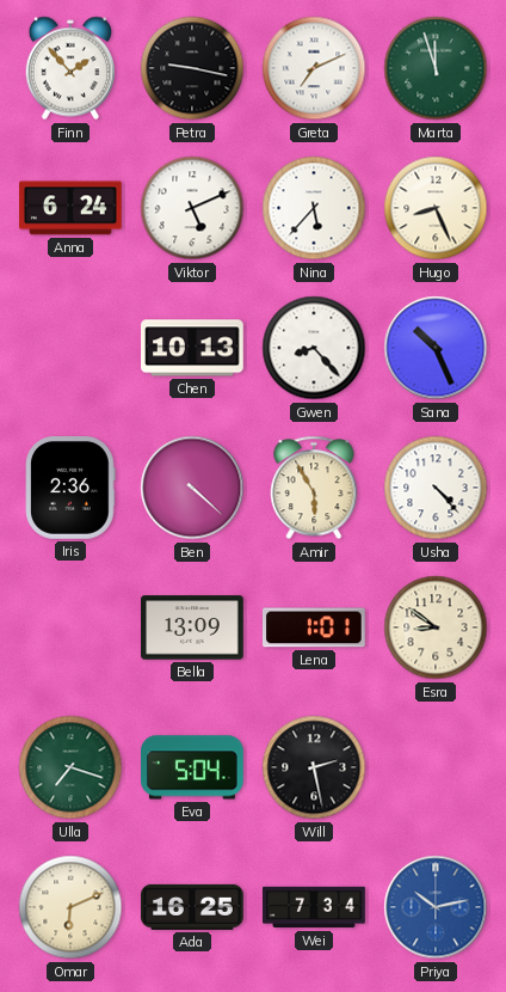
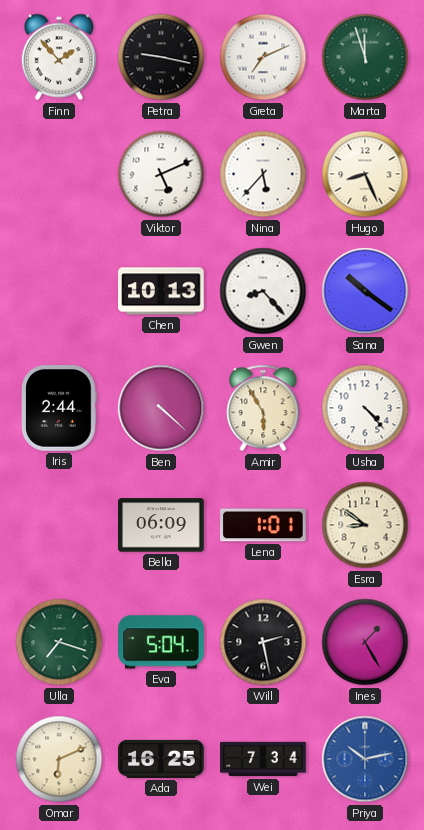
Anna: 6:24 -> none (72, 208)
Sana: 10:26 -> 10:21 (365, 291)
Iris: 2:36 -> 2:44 (59, 409)
Bella: 13:09 -> 06:09 (161, 525)
Ines: none -> 1:25 (365, 642)
